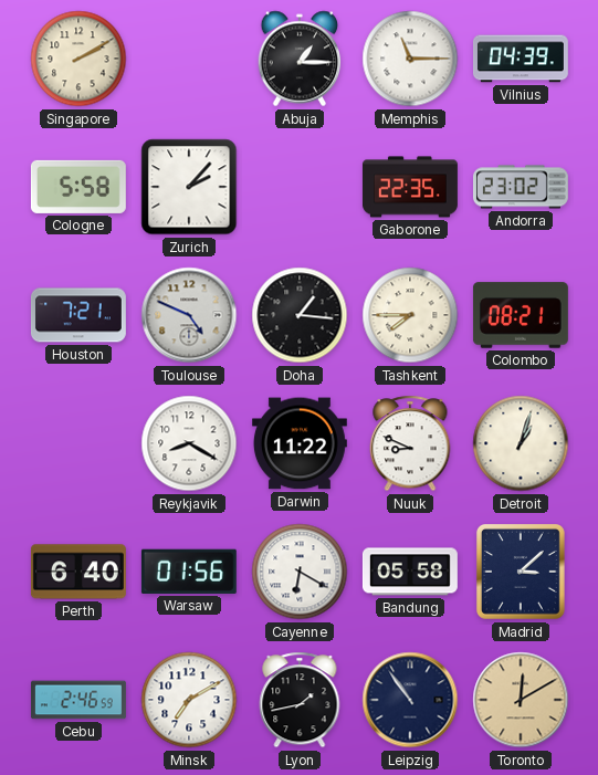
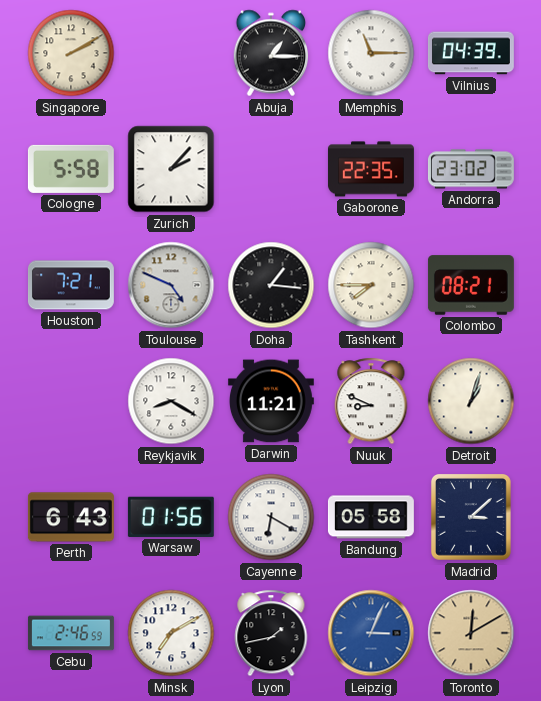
Darwin: 11:22 -> 11:21 (271, 401)
Perth: 6:40 -> 6:43 (71, 517)
Leipzig: 10:54 -> 3:04 (371, 633)
Leipzig dial: navy -> blue (371, 633)
